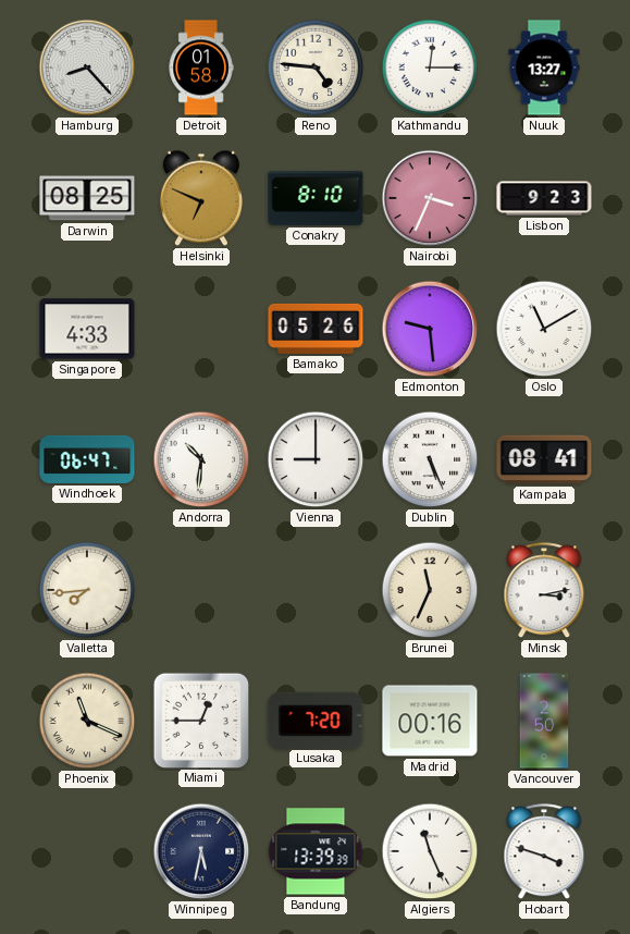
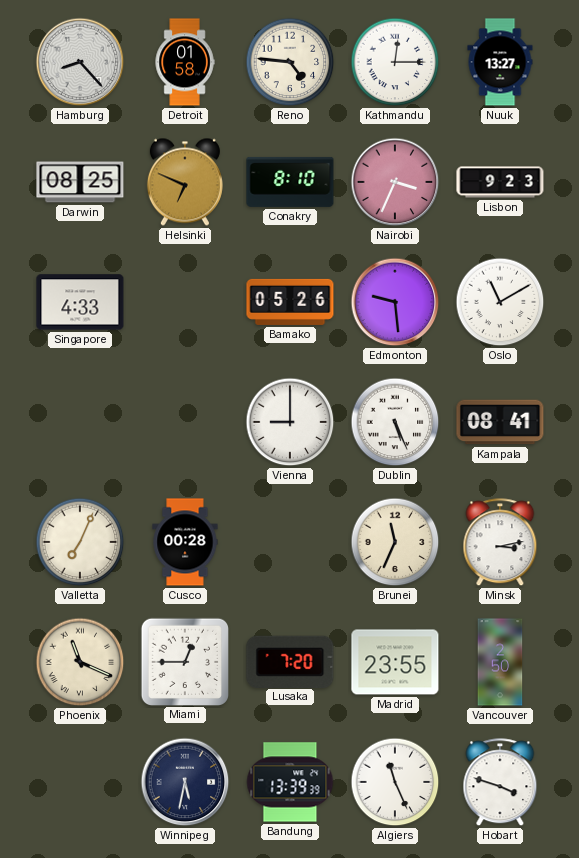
Windhoek: 06:47 -> none (87, 459)
Andorra: 10:31 -> none (201, 459)
Valletta: 7:44 -> 7:04 (80, 542)
Cusco: none -> 00:28 (185, 542)
Madrid: 00:16 -> 23:55 (395, 662)
